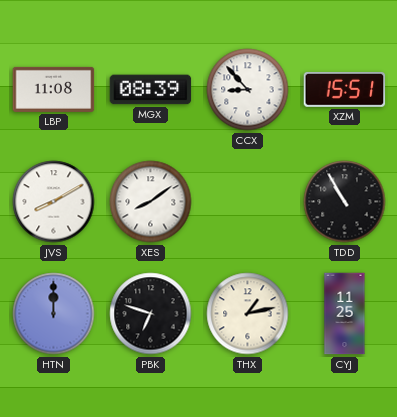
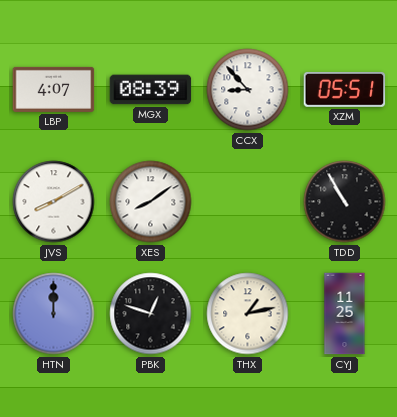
LBP: 11:08 -> 4:07 (54, 89)
XZM: 15:51 -> 05:51 (345, 89)
PBK: 6:48 -> 12:48 (151, 314)
